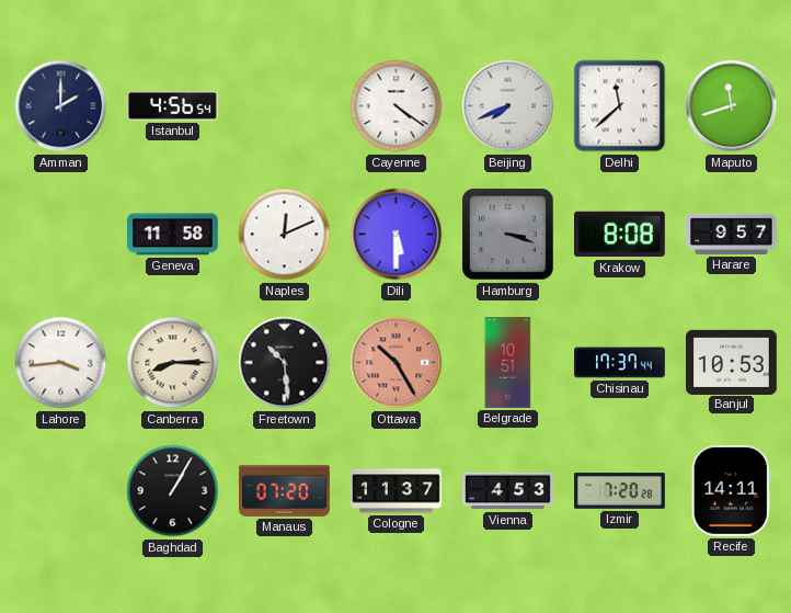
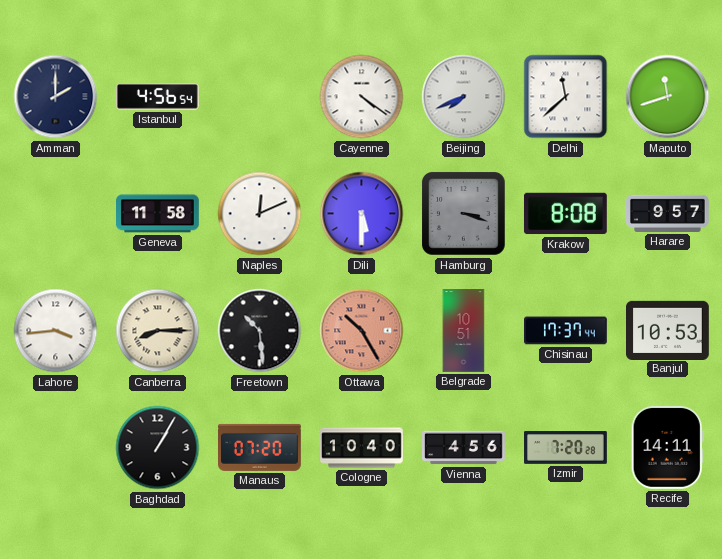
Cologne: 11:37 -> 10:40 (362, 448)
Vienna: 4:53 -> 4:56 (464, 448)
